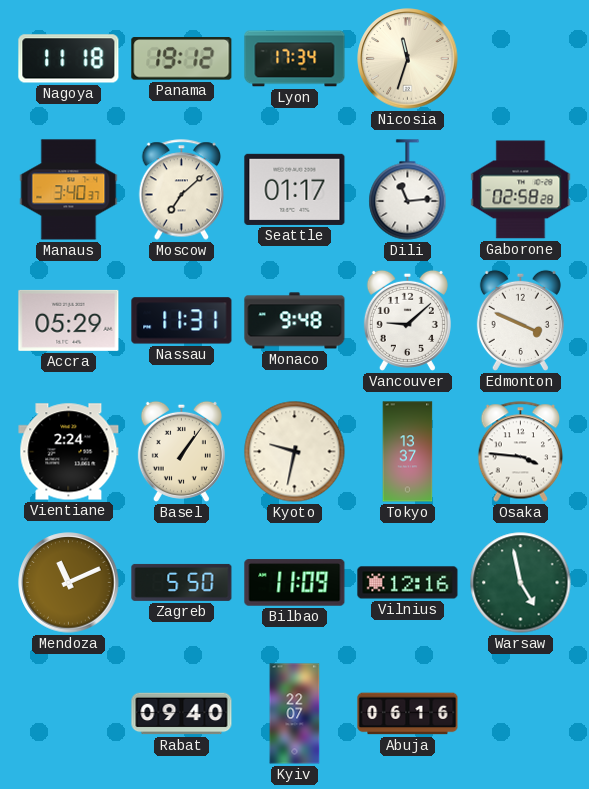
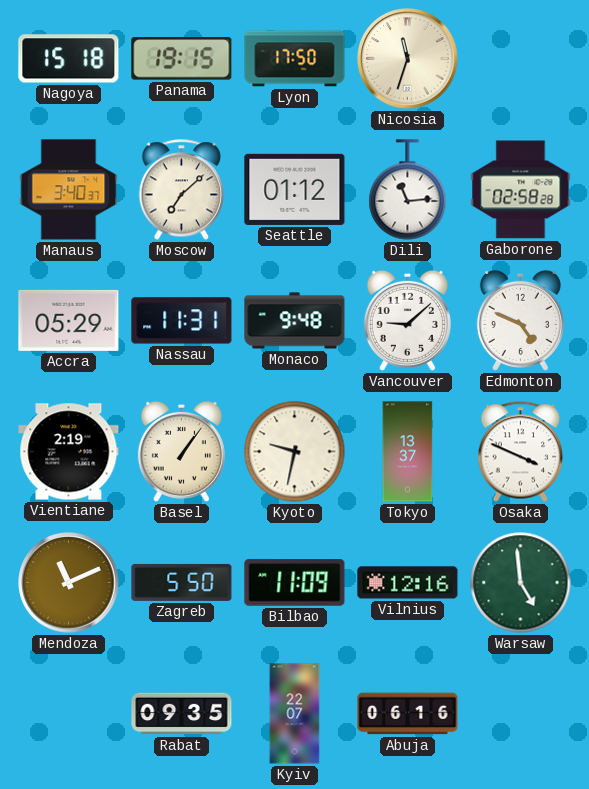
Nagoya: 11:18 -> 15:18 (69, 59)
Panama: 19:12 -> 19:15 (182, 59)
Lyon: 17:34 -> 17:50 (295, 59)
Seattle: 01:17 -> 01:12 (295, 189)
Edmonton: 3:49 -> 4:49 (520, 320)
Vientiane: 2:24 -> 2:19 (69, 452)
Osaka: 3:46 -> 3:49 (521, 452)
Warsaw: 4:58 -> 4:59 (521, 583)
Rabat: 09:40 -> 09:35 (182, 714)
